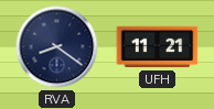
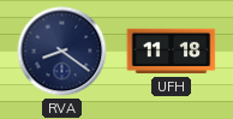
UFH: 11:21 -> 11:18 (172, 52)
